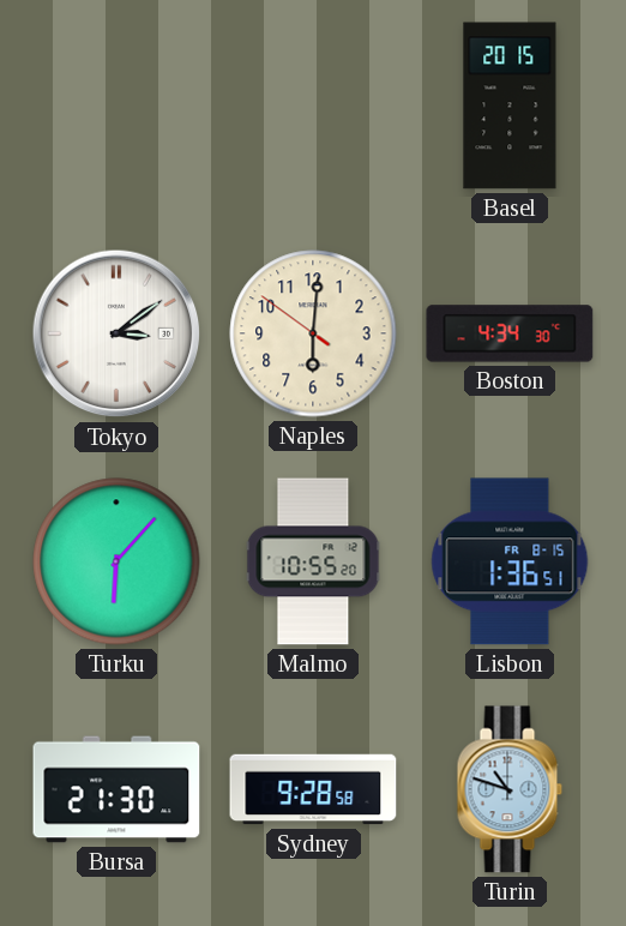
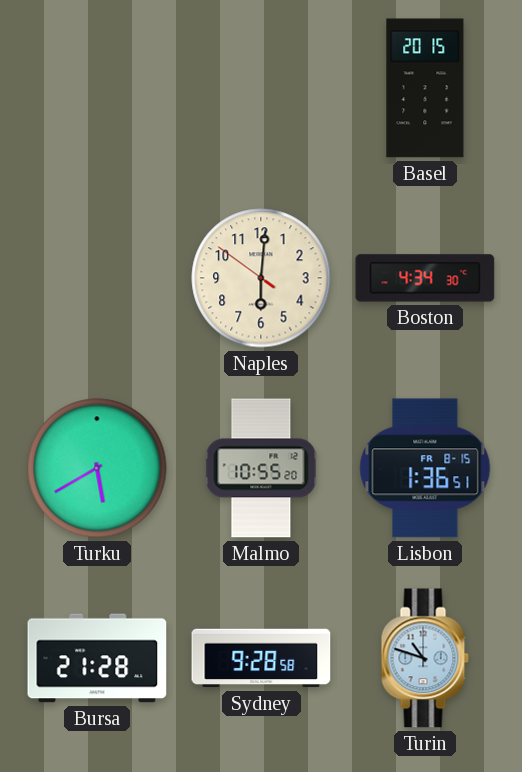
Tokyo: 3:09 -> none (116, 333)
Turku: 6:07 -> 5:40 (97, 468)
Bursa: 21:30 -> 21:28 (97, 658)
